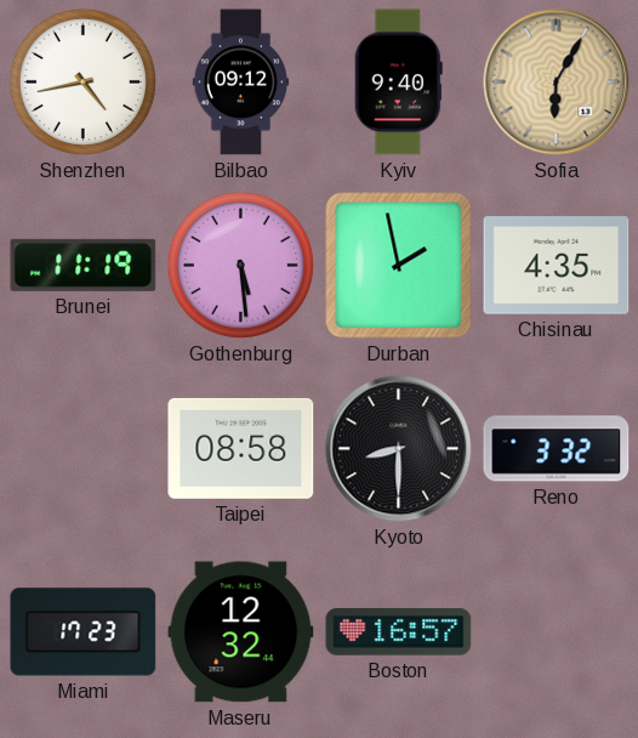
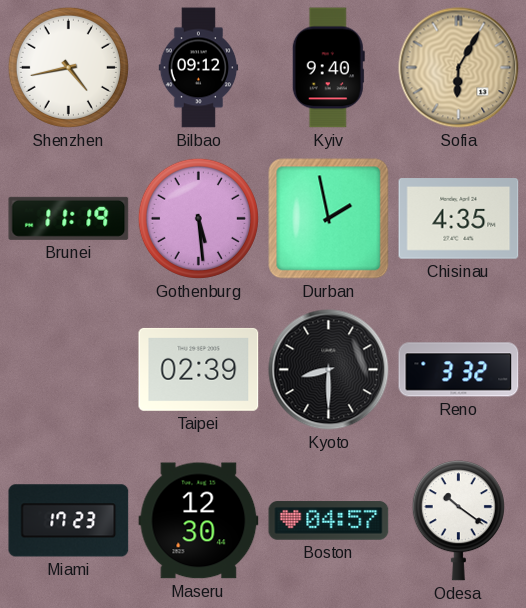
Taipei: 08:58 -> 02:39 (199, 369)
Maseru: 12:32 -> 12:30 (199, 521)
Boston: 16:57 -> 04:57 (329, 521)
Odesa: none -> 10:21 (458, 521)
